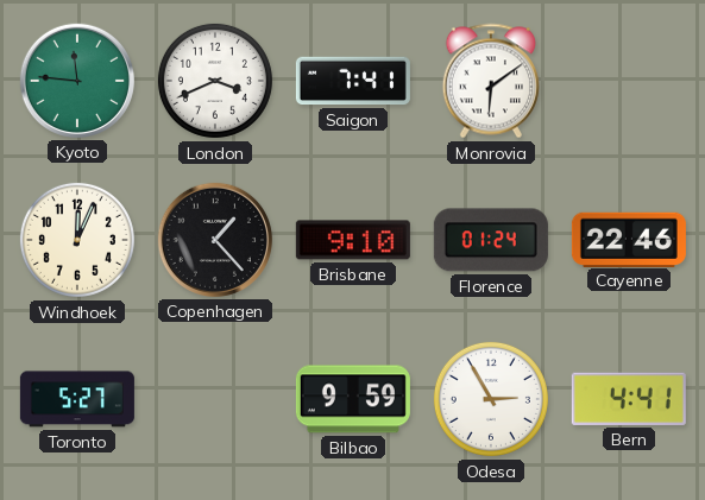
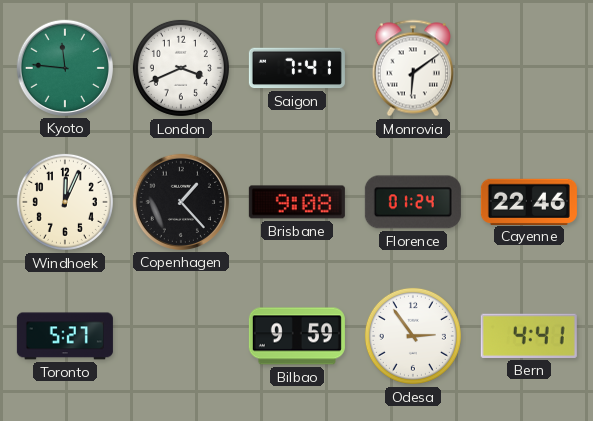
Brisbane: 9:10 -> 9:08 (297, 202)
Odesa: 2:55 -> 2:54 (413, 336)
